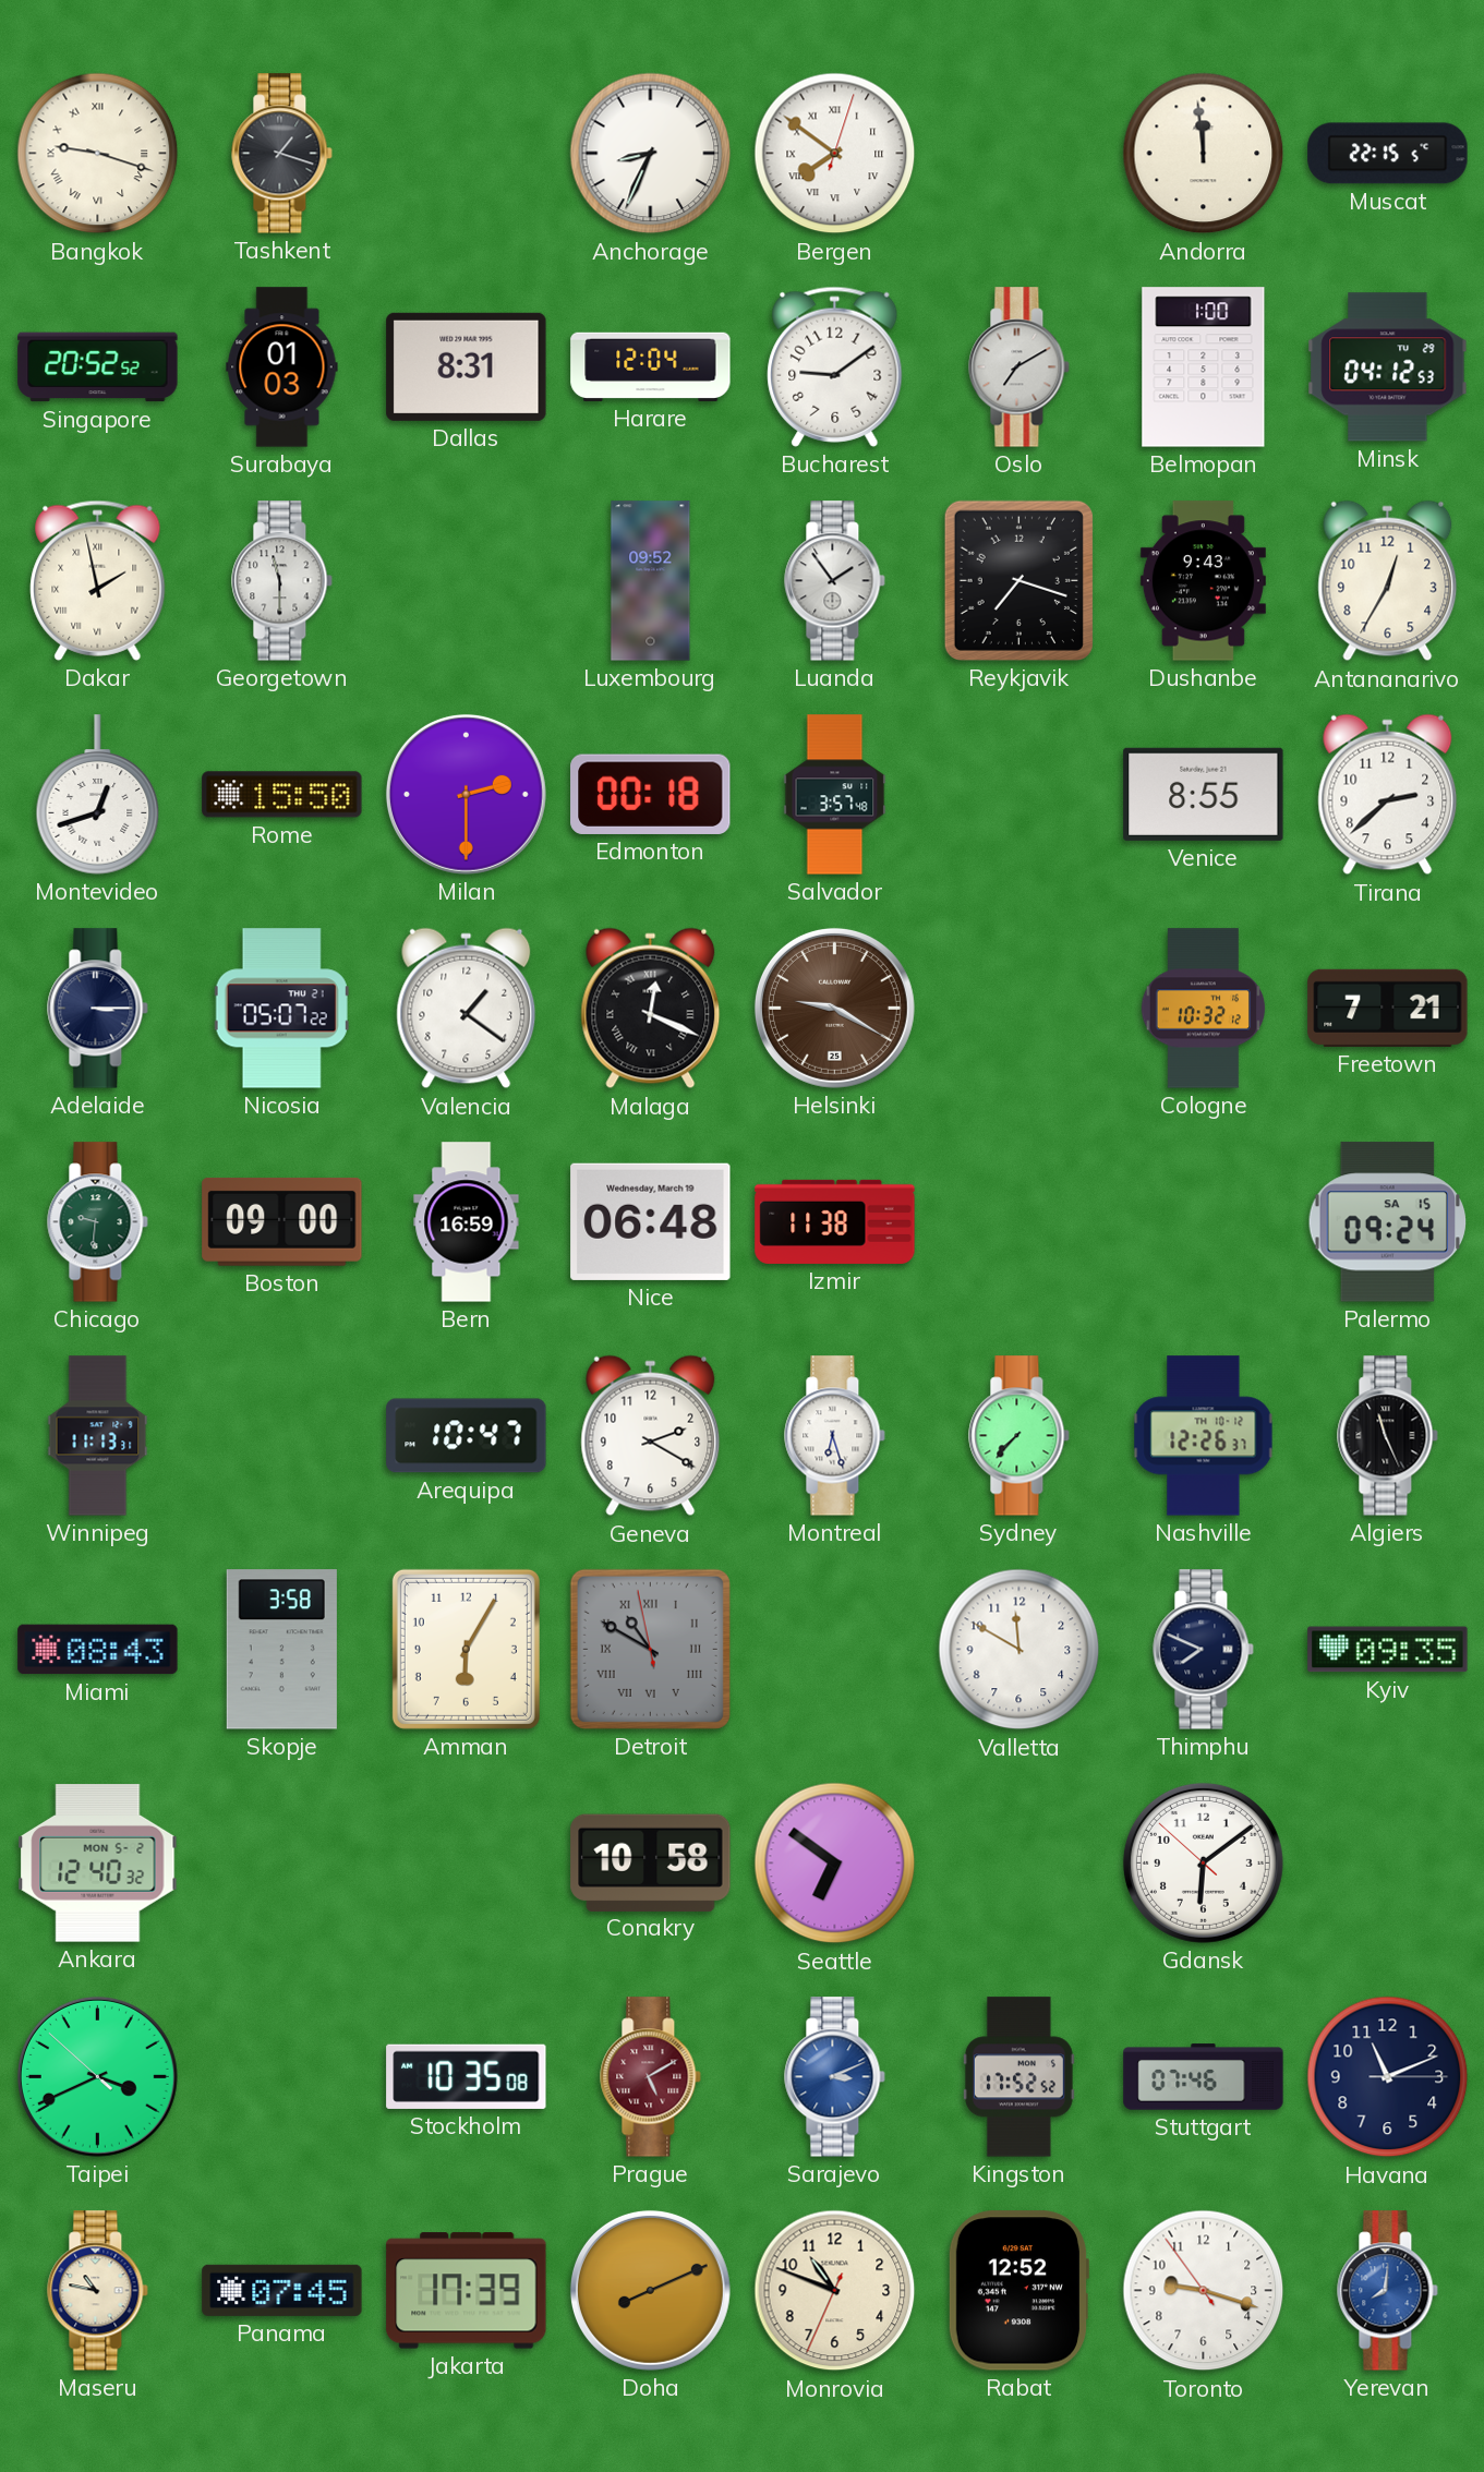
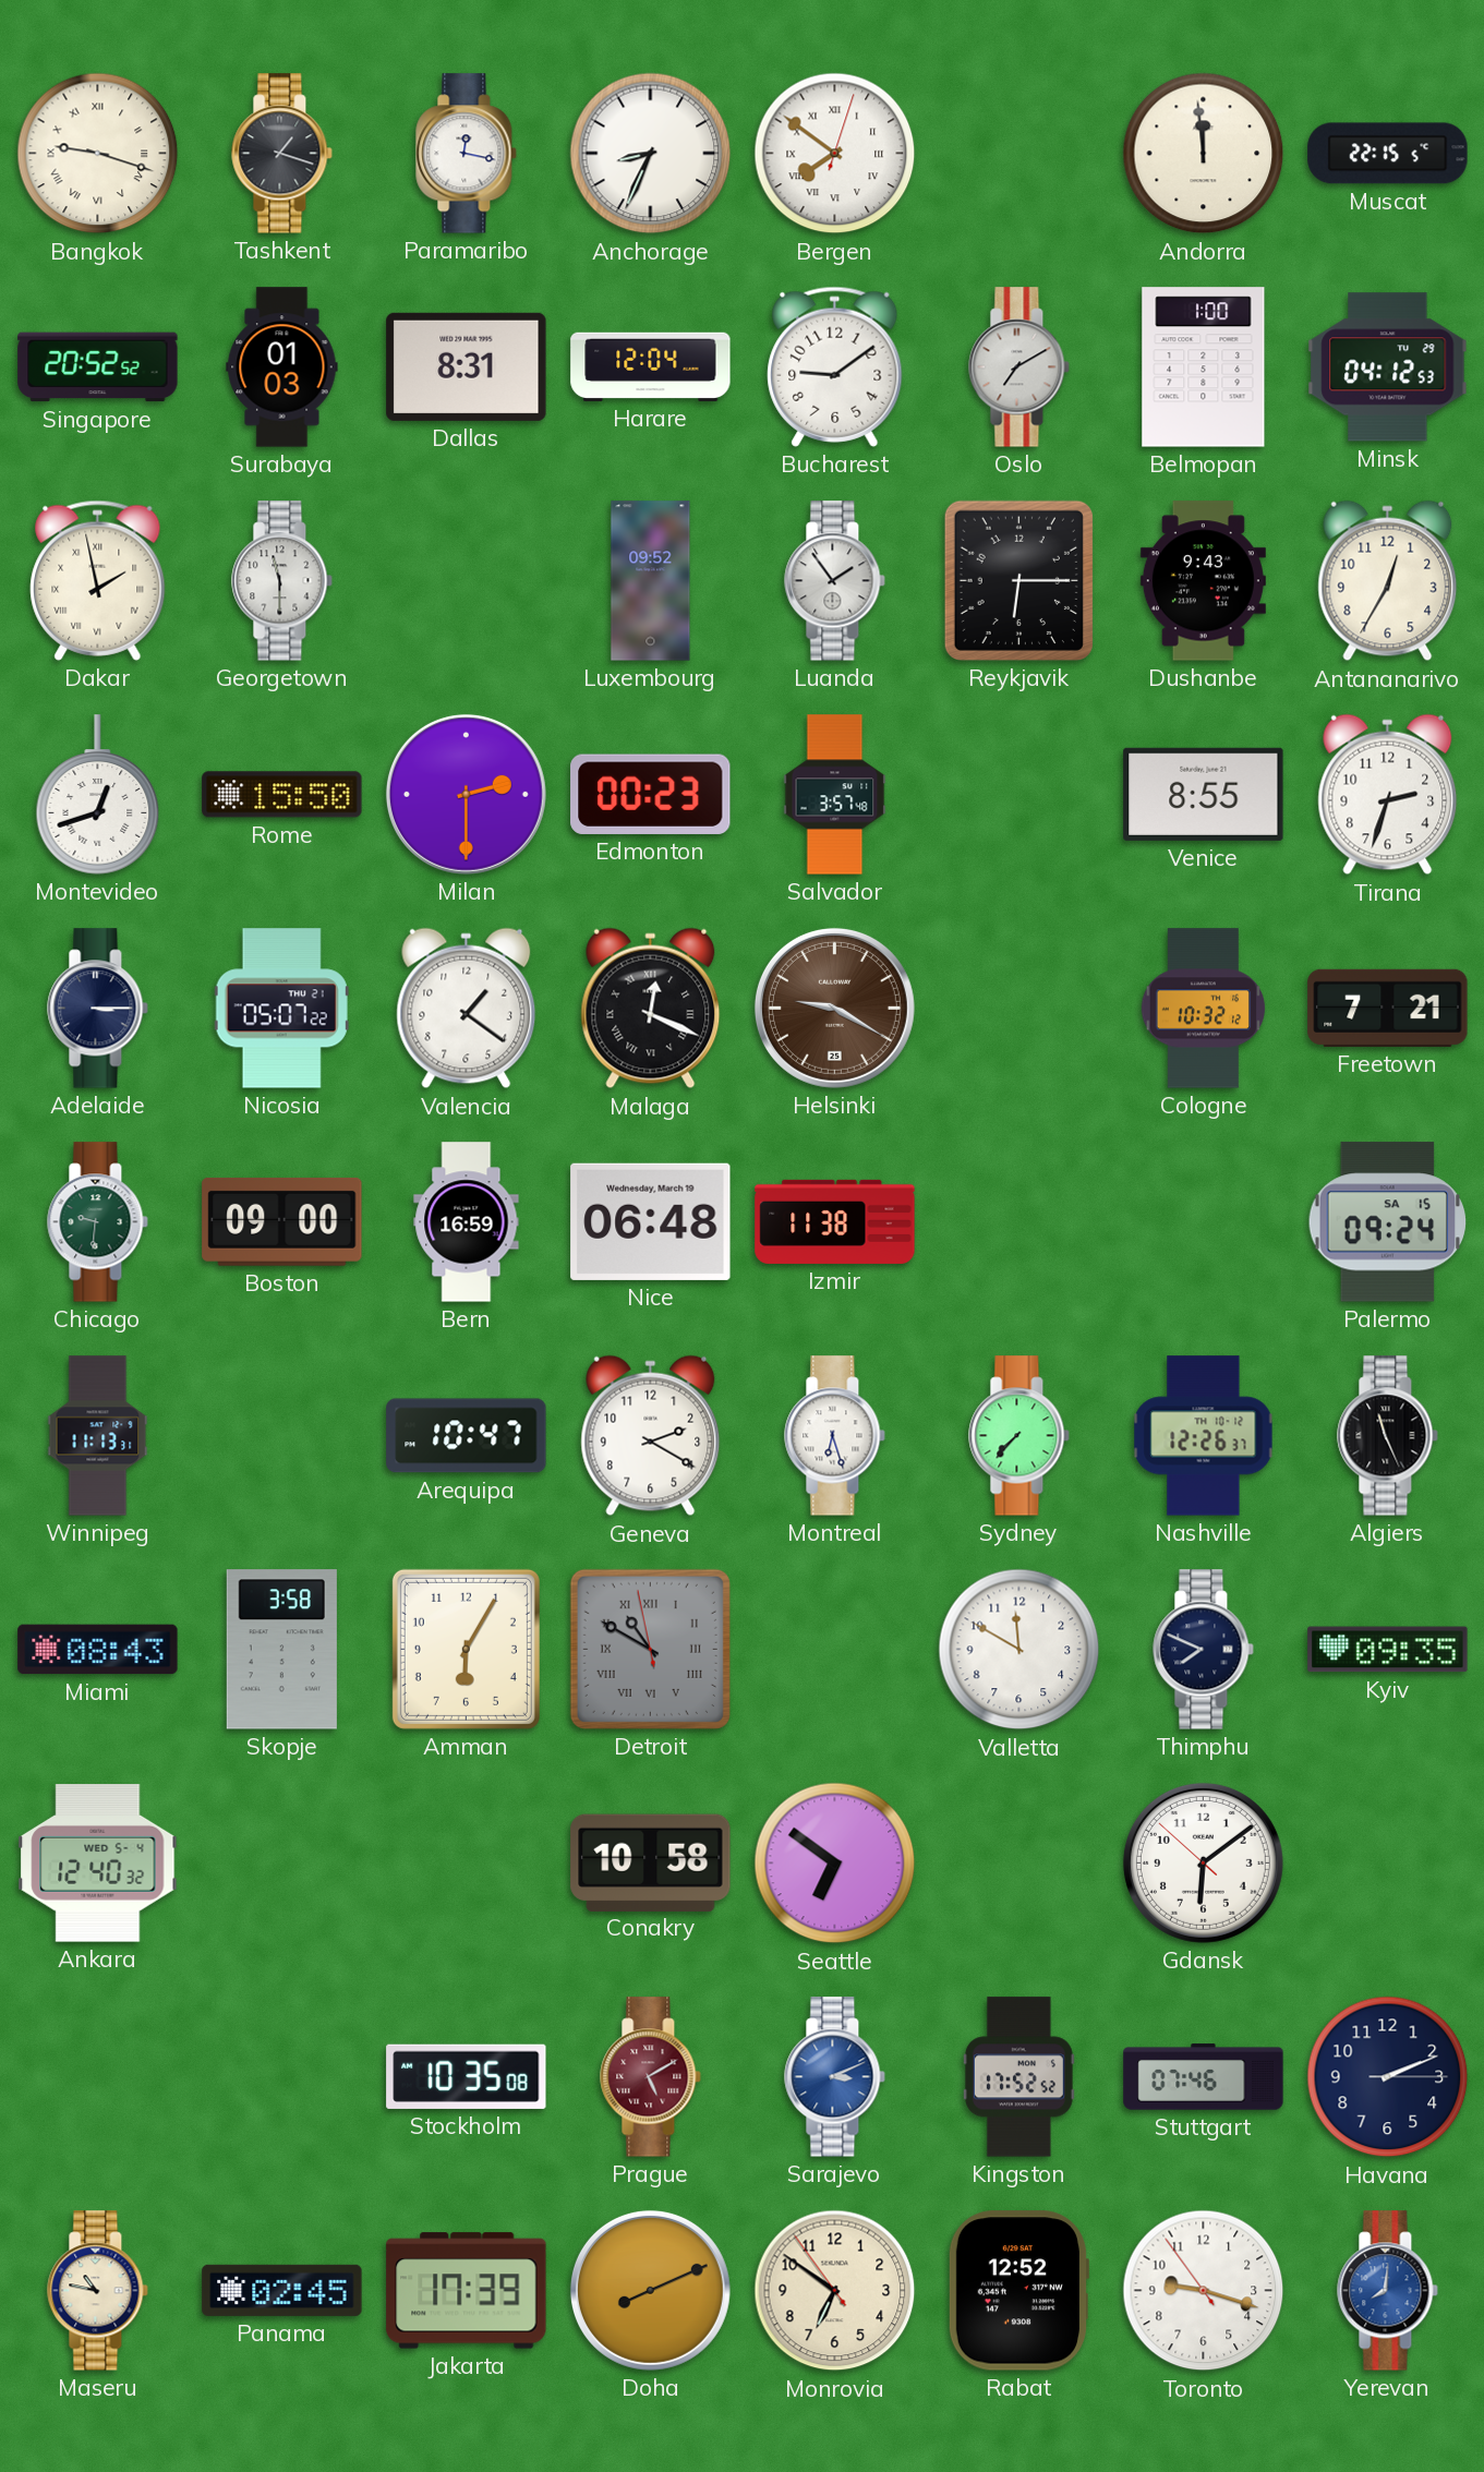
Paramaribo: none -> 12:17 (467, 154)
Reykjavik: 7:18 -> 6:15 (1018, 580)
Edmonton: 00:18 -> 00:23 (651, 794)
Tirana: 2:38 -> 2:33 (1388, 795)
Ankara date: MON 5-2 -> WED 5-4 (98, 1864)
Taipei: 3:40 -> none (97, 2076)
Havana: 11:11 -> 2:11 (1388, 2077)
Panama: 07:45 -> 02:45 (282, 2290)
Monrovia: 10:48 -> 6:50 (835, 2291)
